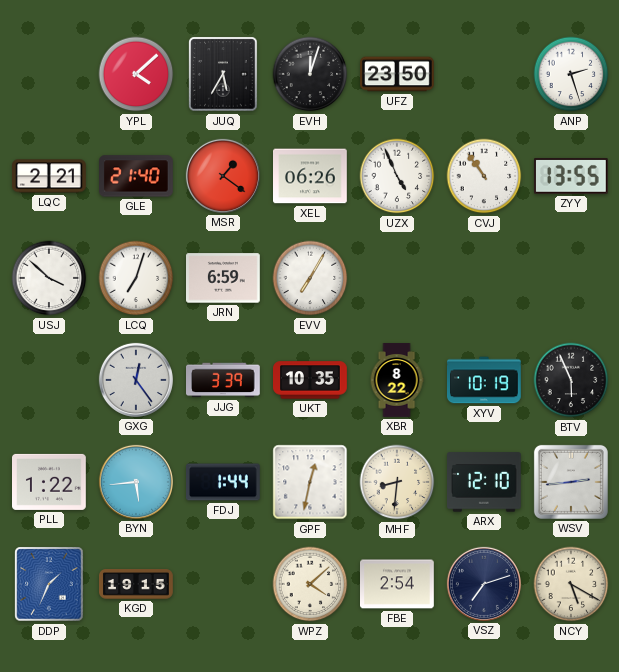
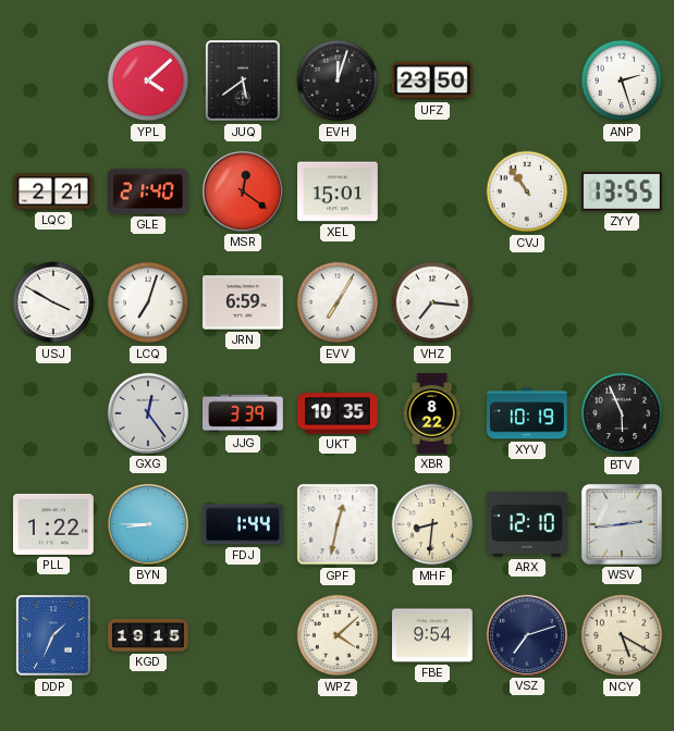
JUQ: 5:35 -> 5:39 (243, 80)
MSR: 1:21 -> 12:21 (243, 191)
XEL: 06:26 -> 15:01 (339, 191)
UZX: 4:56 -> none (397, 176)
USJ: 3:52 -> 3:50 (53, 302)
VHZ: none -> 7:16 (432, 302)
BYN: 5:44 -> 8:45 (148, 524)
FBE: 2:54 -> 9:54 (433, 635)
